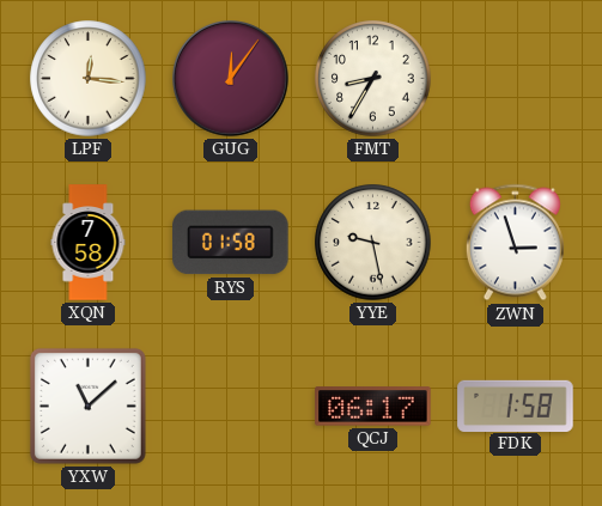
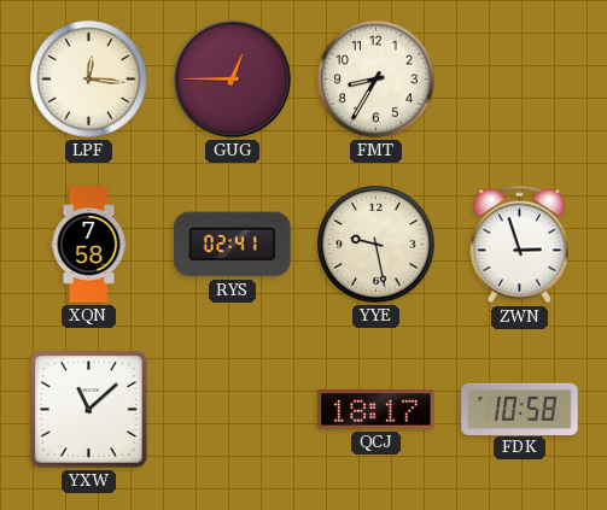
GUG: 12:06 -> 12:45 (233, 80)
RYS: 01:58 -> 02:41 (233, 245)
QCJ: 06:17 -> 18:17 (377, 410)
FDK: 1:58 -> 10:58 (520, 409)
